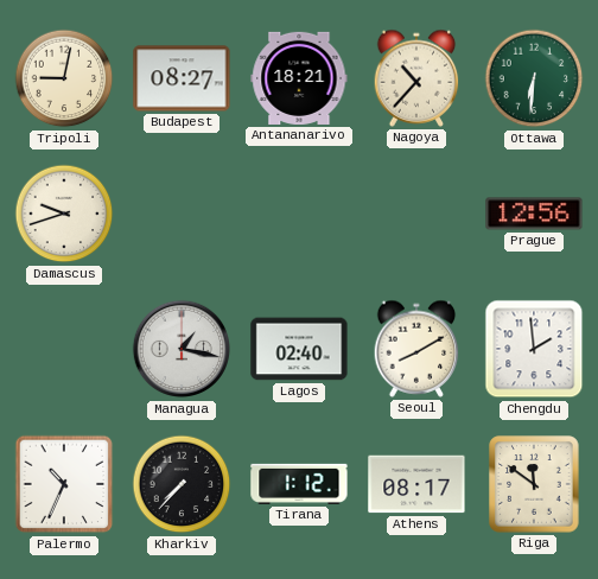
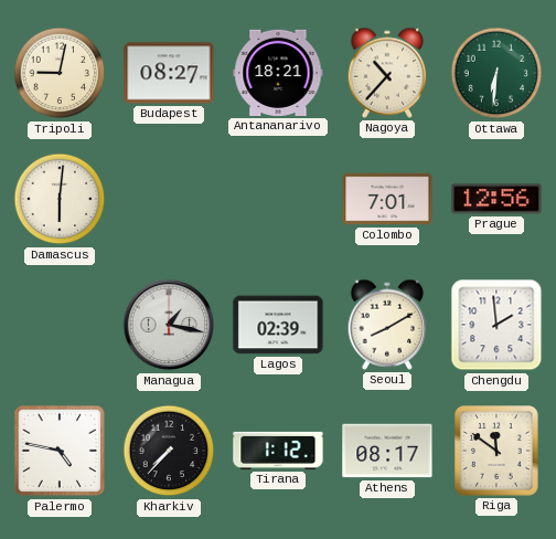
Damascus: 9:42 -> 6:01 (60, 199)
Colombo: none -> 7:01 (387, 199)
Lagos: 02:40 -> 02:39 (278, 325)
Palermo: 10:34 -> 4:47 (60, 451)
